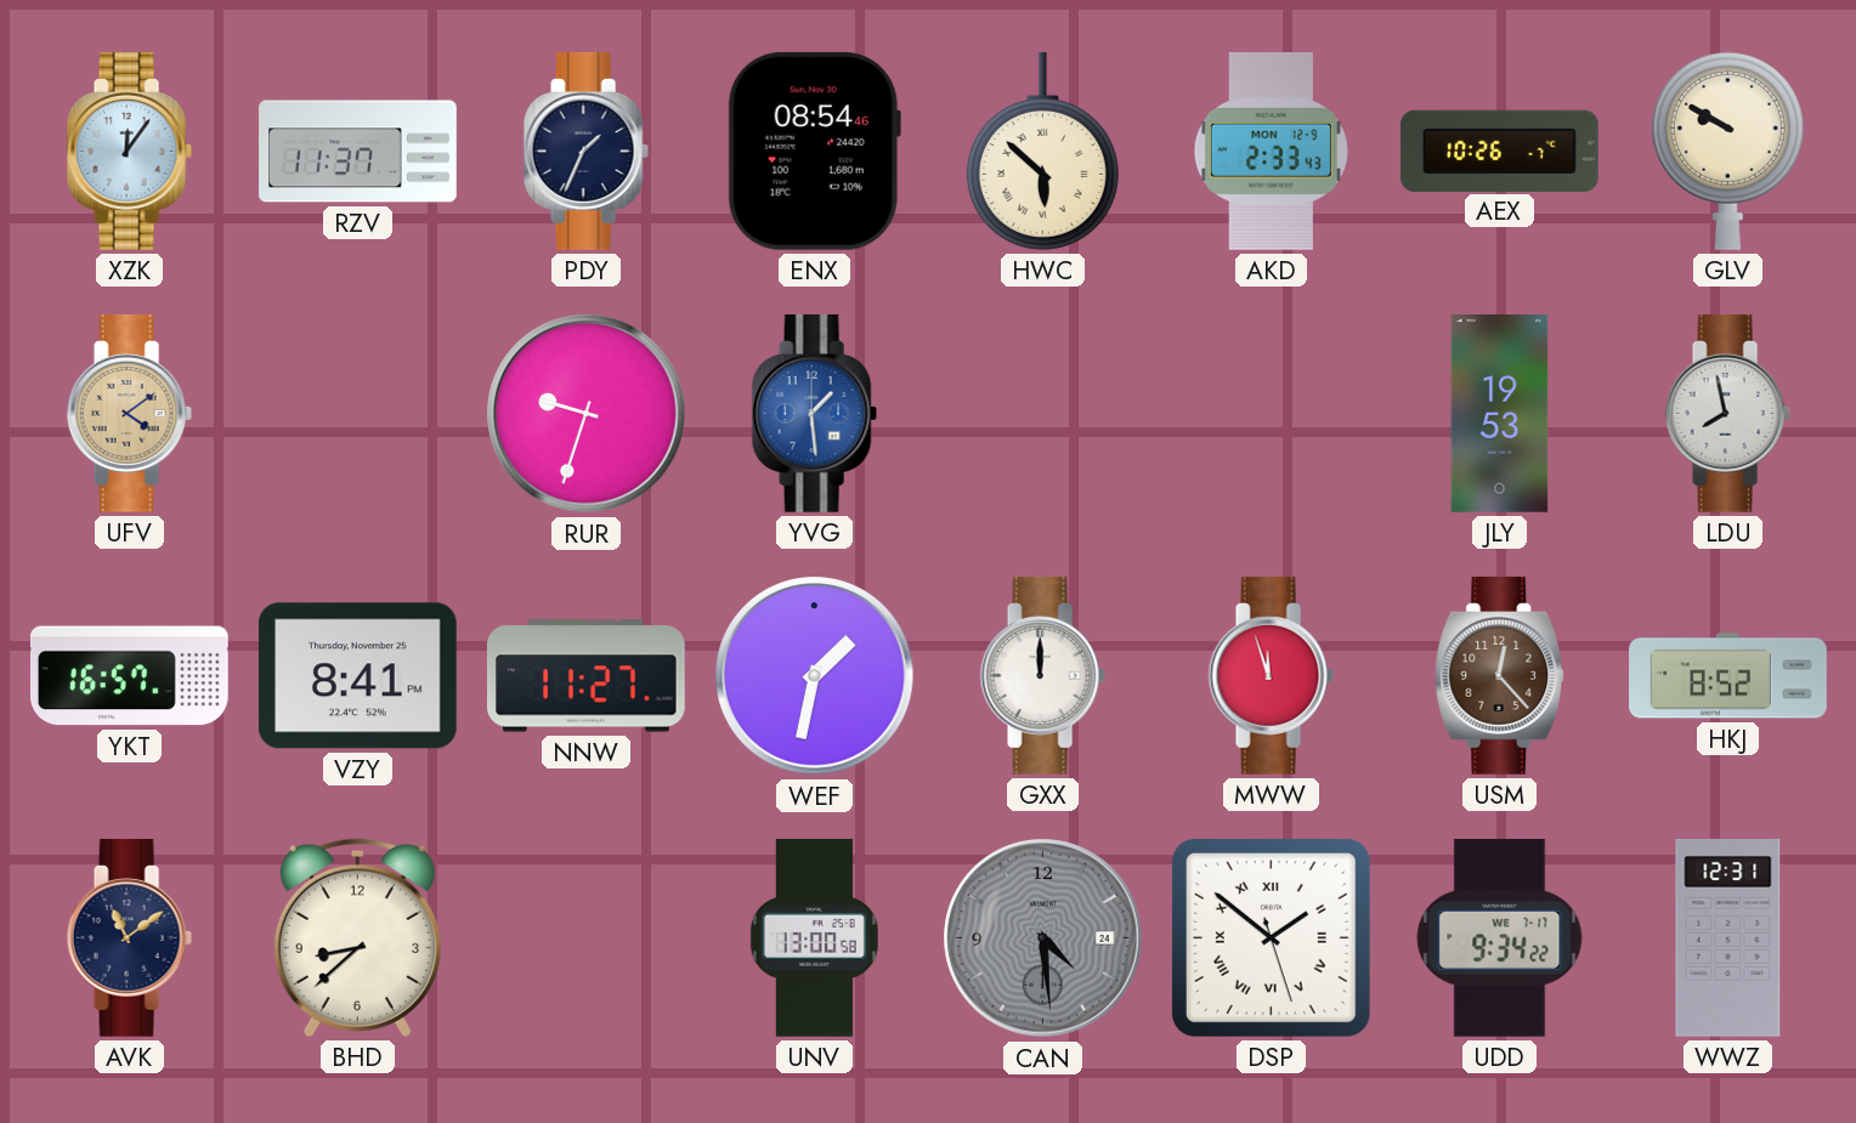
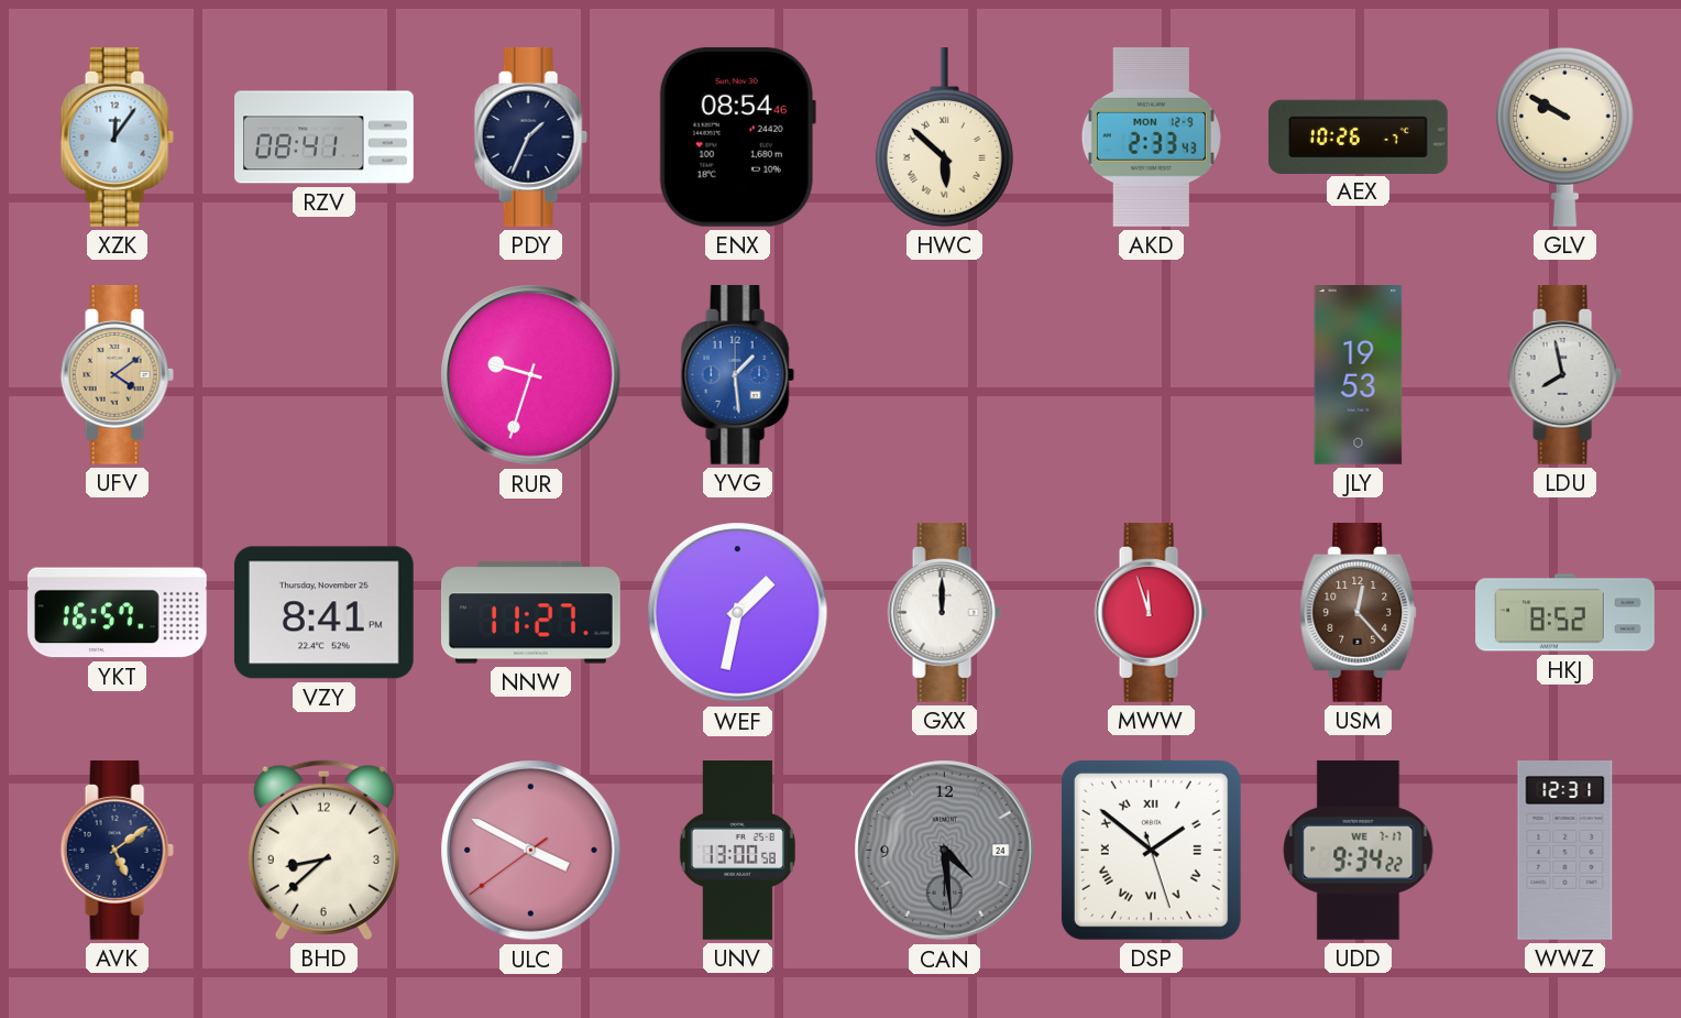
RZV: 11:37 -> 08:41 (325, 138)
AVK: 11:09 -> 5:09 (117, 850)
ULC: none -> 3:49 (531, 851)
